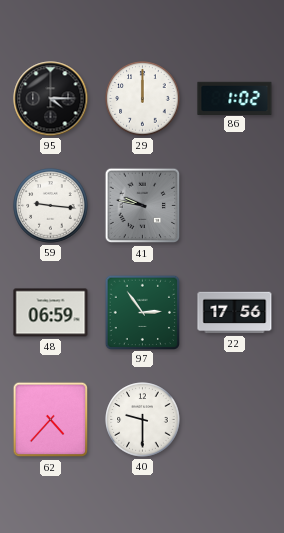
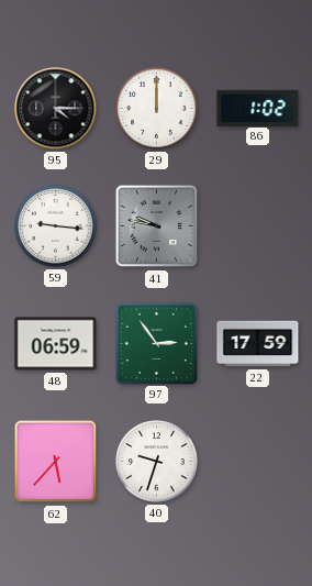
22: 17:56 -> 17:59 (258, 344)
62: 4:37 -> 5:37 (56, 462)
40: 9:30 -> 9:33 (157, 462)
